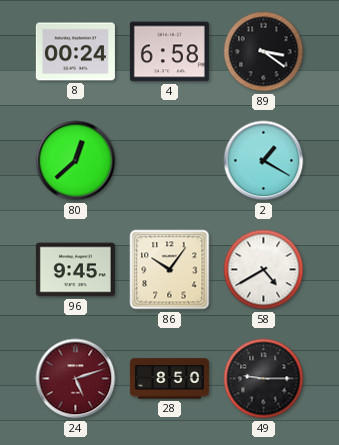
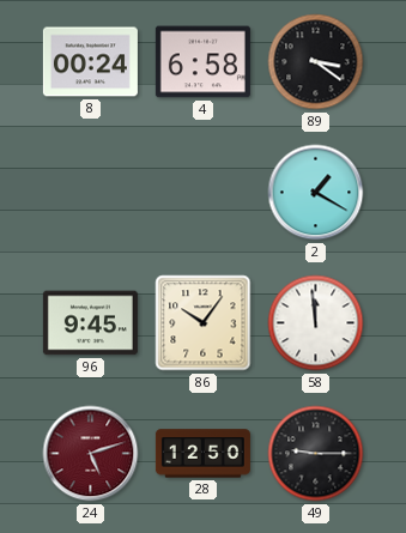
80: 12:38 -> none (76, 161)
58: 4:40 -> 11:59 (316, 323)
28: 8:50 -> 12:50 (202, 454)
